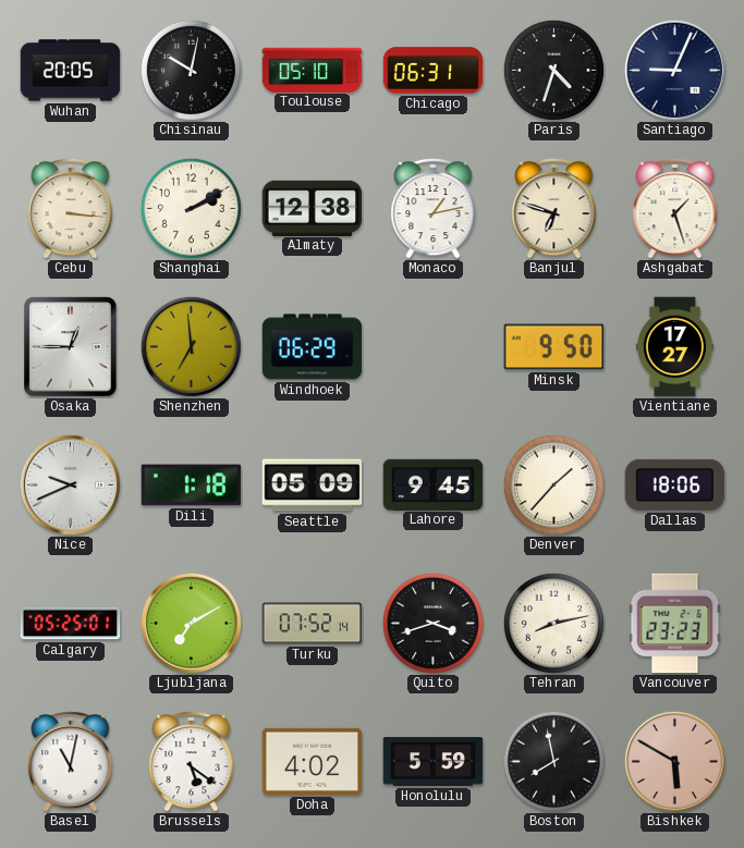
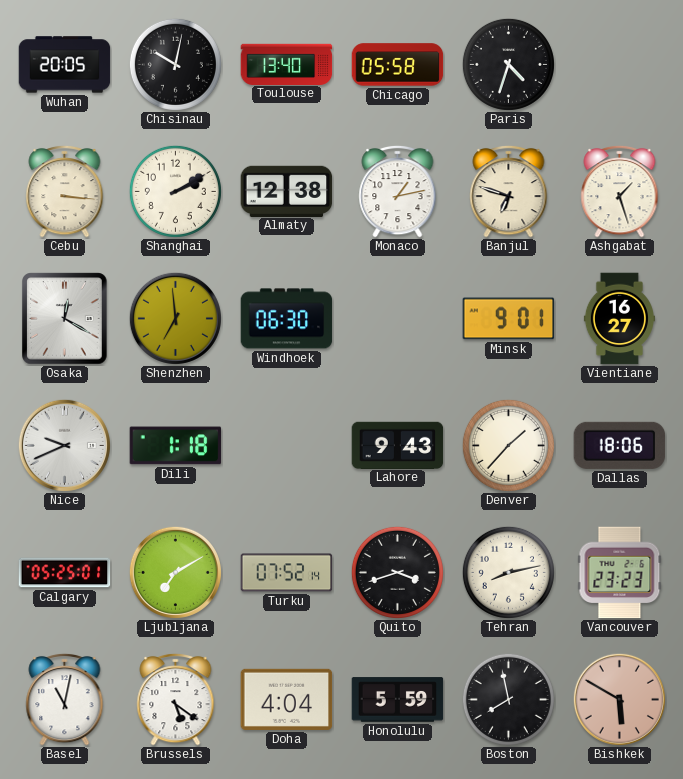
Toulouse: 05:10 -> 13:40 (287, 64)
Chicago: 06:31 -> 05:58 (398, 65)
Santiago: 9:04 -> none (674, 70)
Osaka: 12:45 -> 12:20 (65, 319)
Windhoek: 06:29 -> 06:30 (287, 319)
Minsk: 9:50 -> 9:01 (509, 319)
Vientiane: 17:27 -> 16:27 (619, 319)
Seattle: 05:09 -> none (313, 486)
Lahore: 9:45 -> 9:43 (398, 445)
Doha: 4:02 -> 4:04 (287, 699)
